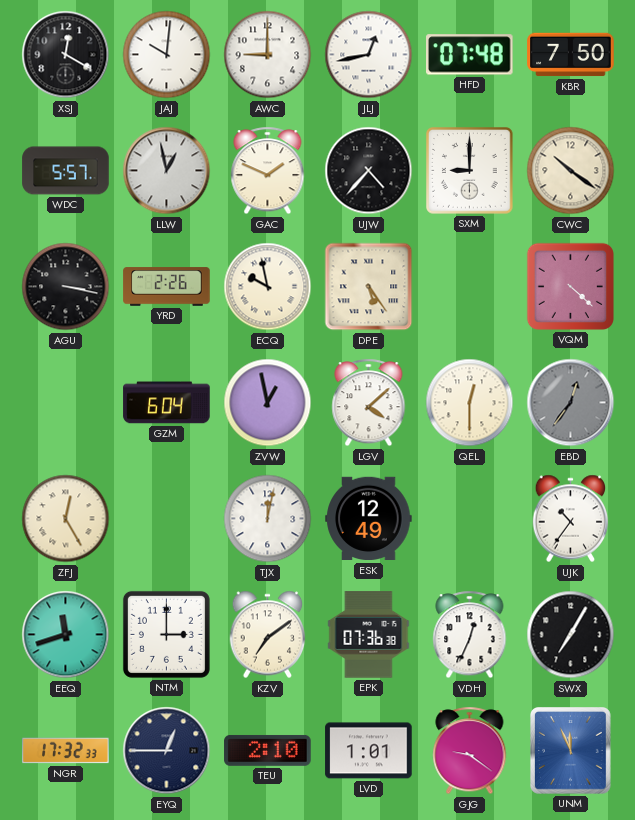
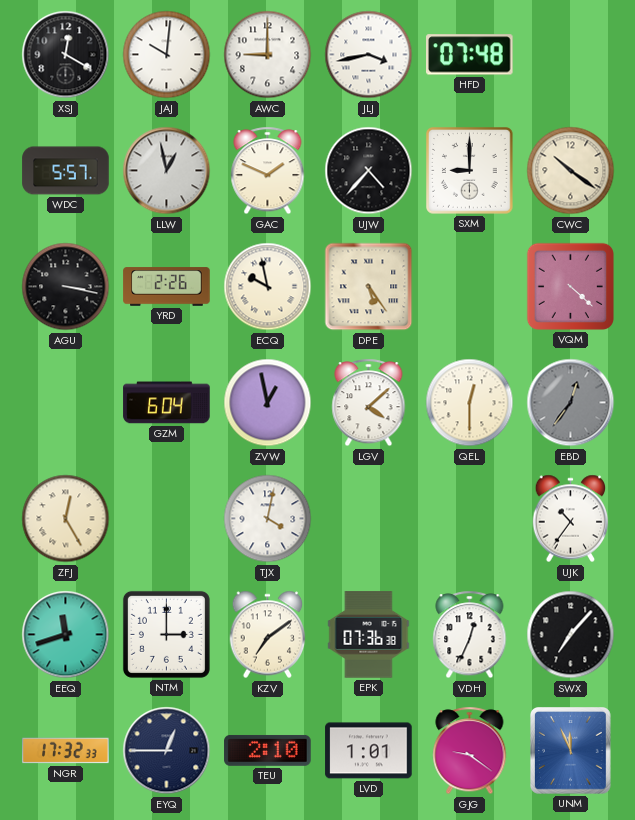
JLJ: 12:43 -> 3:43 (369, 55)
KBR: 7:50 -> none (571, 55)
TJX: 12:02 -> 4:02 (268, 519)
ESK: 12:49 -> none (369, 519)
SWX: 7:05 -> 7:07 (571, 635)
